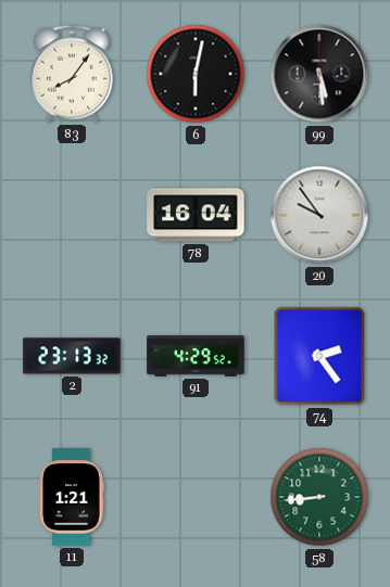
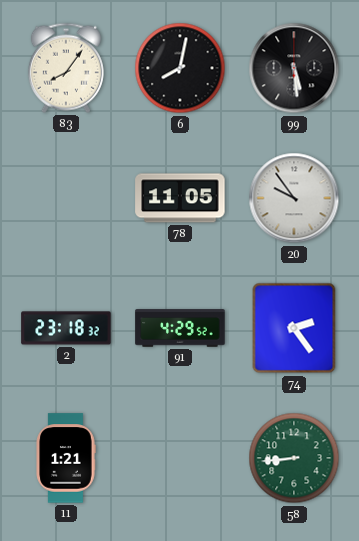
6: 6:02 -> 8:02 (180, 68)
78: 16:04 -> 11:05 (180, 198)
2: 23:13 -> 23:18 (66, 328)
